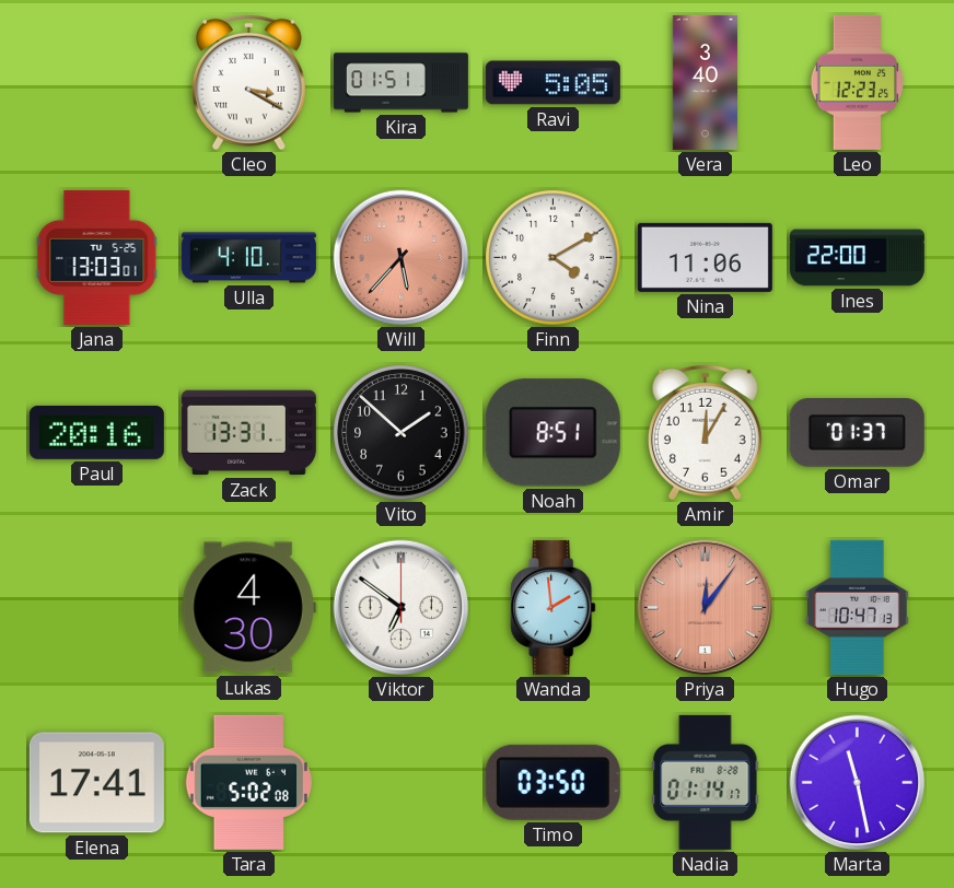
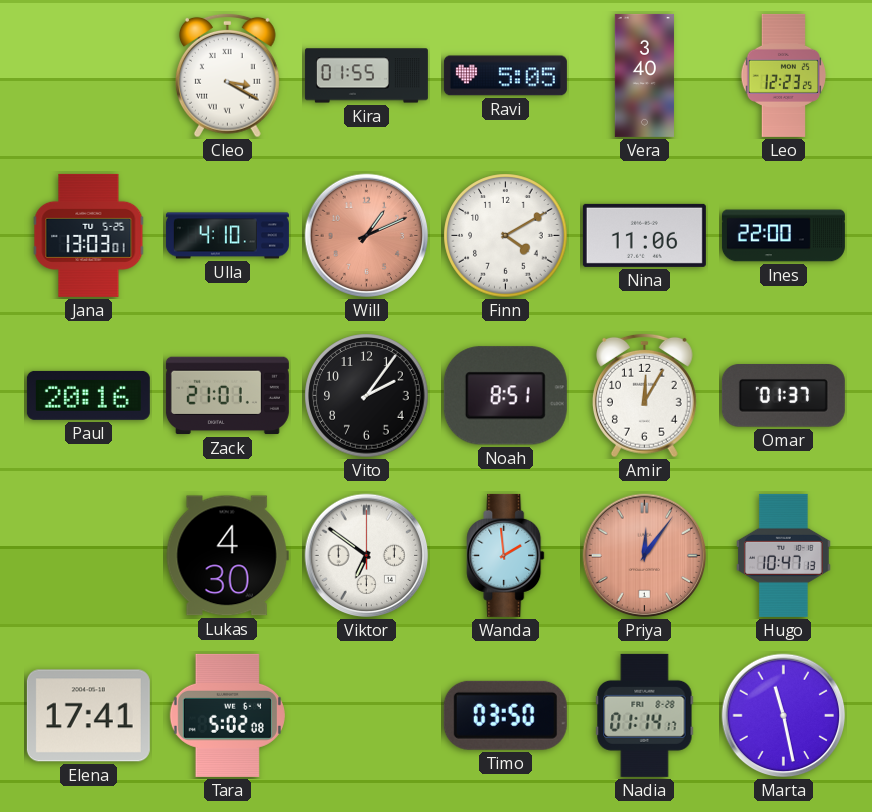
Kira: 01:51 -> 01:55 (366, 76)
Will: 5:37 -> 1:11 (367, 236)
Zack: 13:31 -> 21:01 (227, 396)
Vito: 1:52 -> 2:06 (367, 396)
